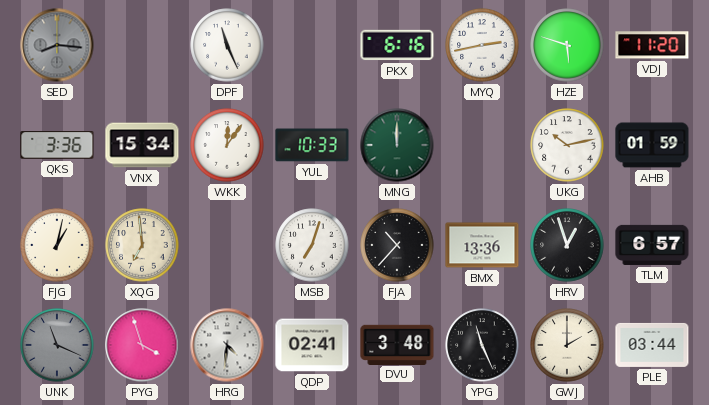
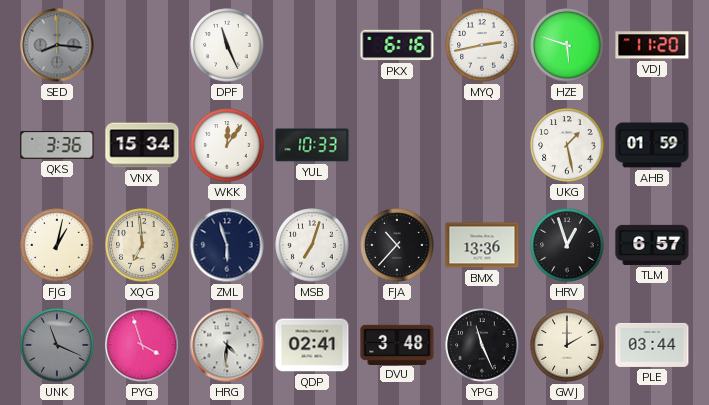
MNG: 12:00 -> none (397, 145)
UKG: 10:13 -> 1:28 (567, 145)
ZML: none -> 5:57 (227, 245)
